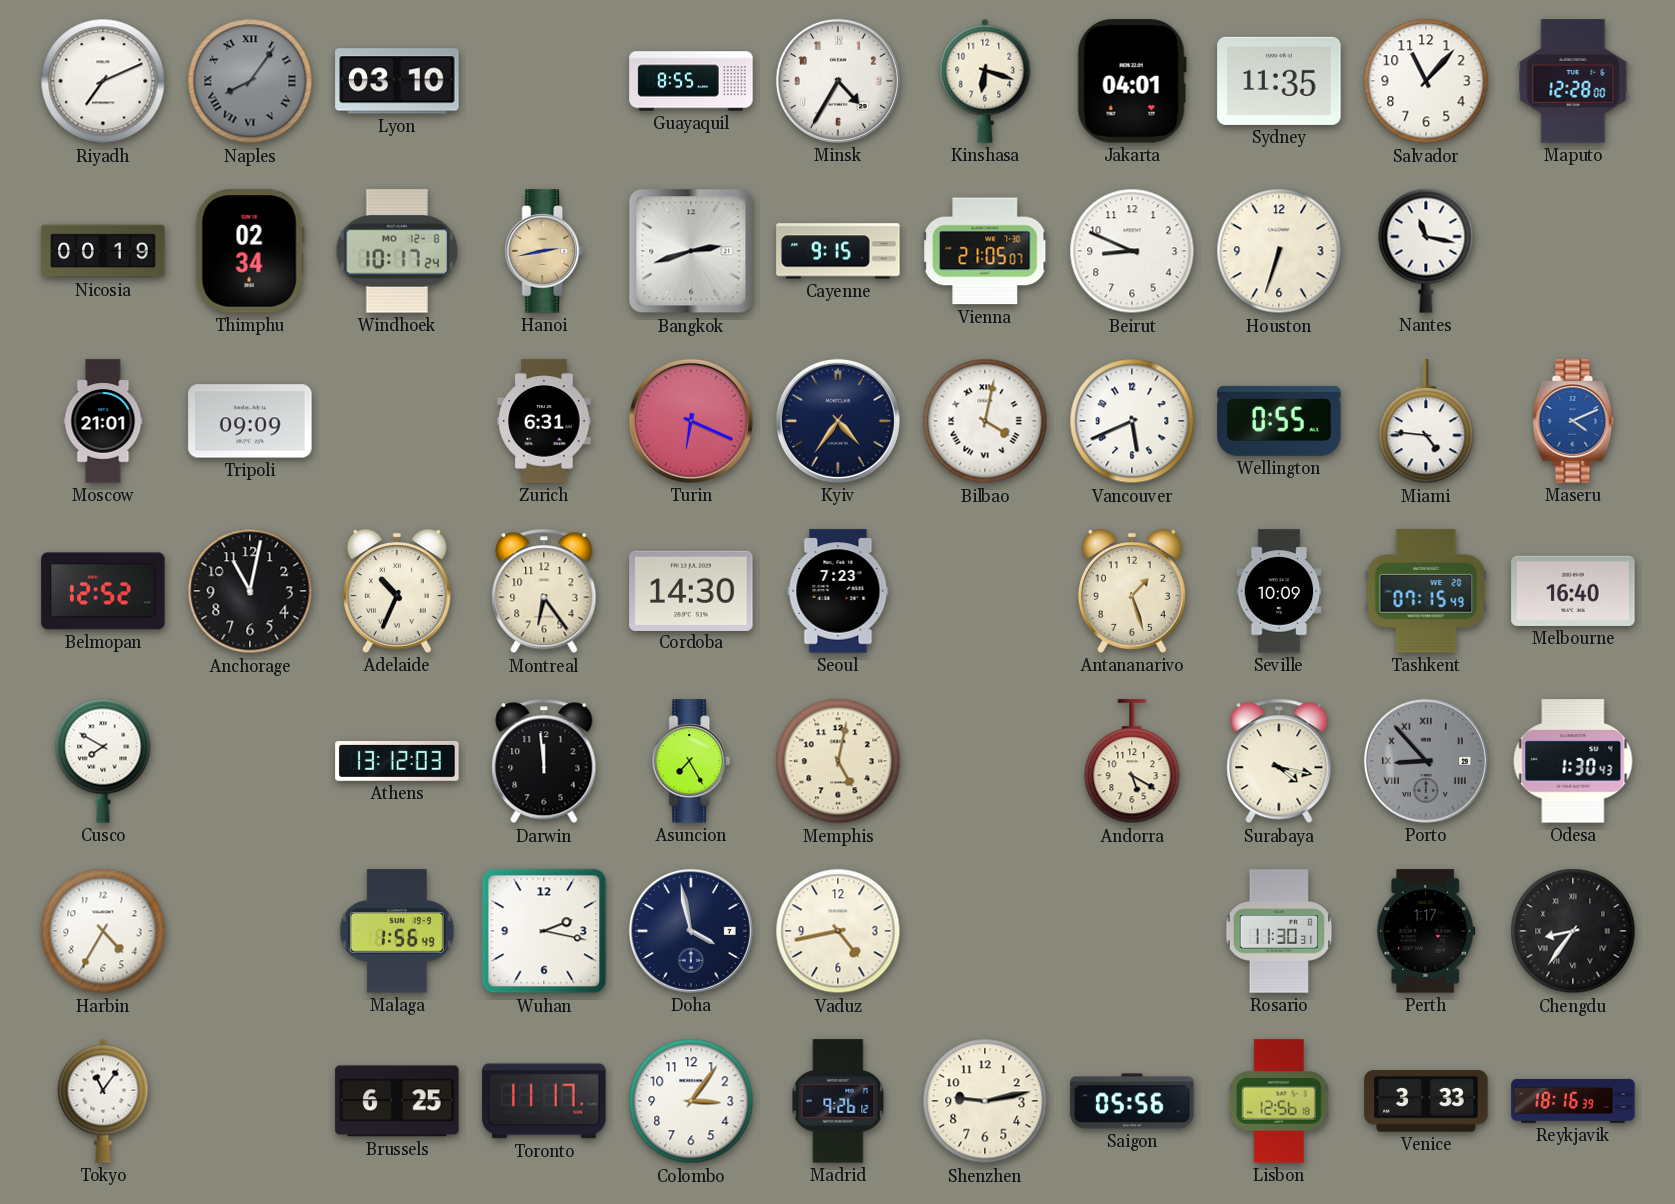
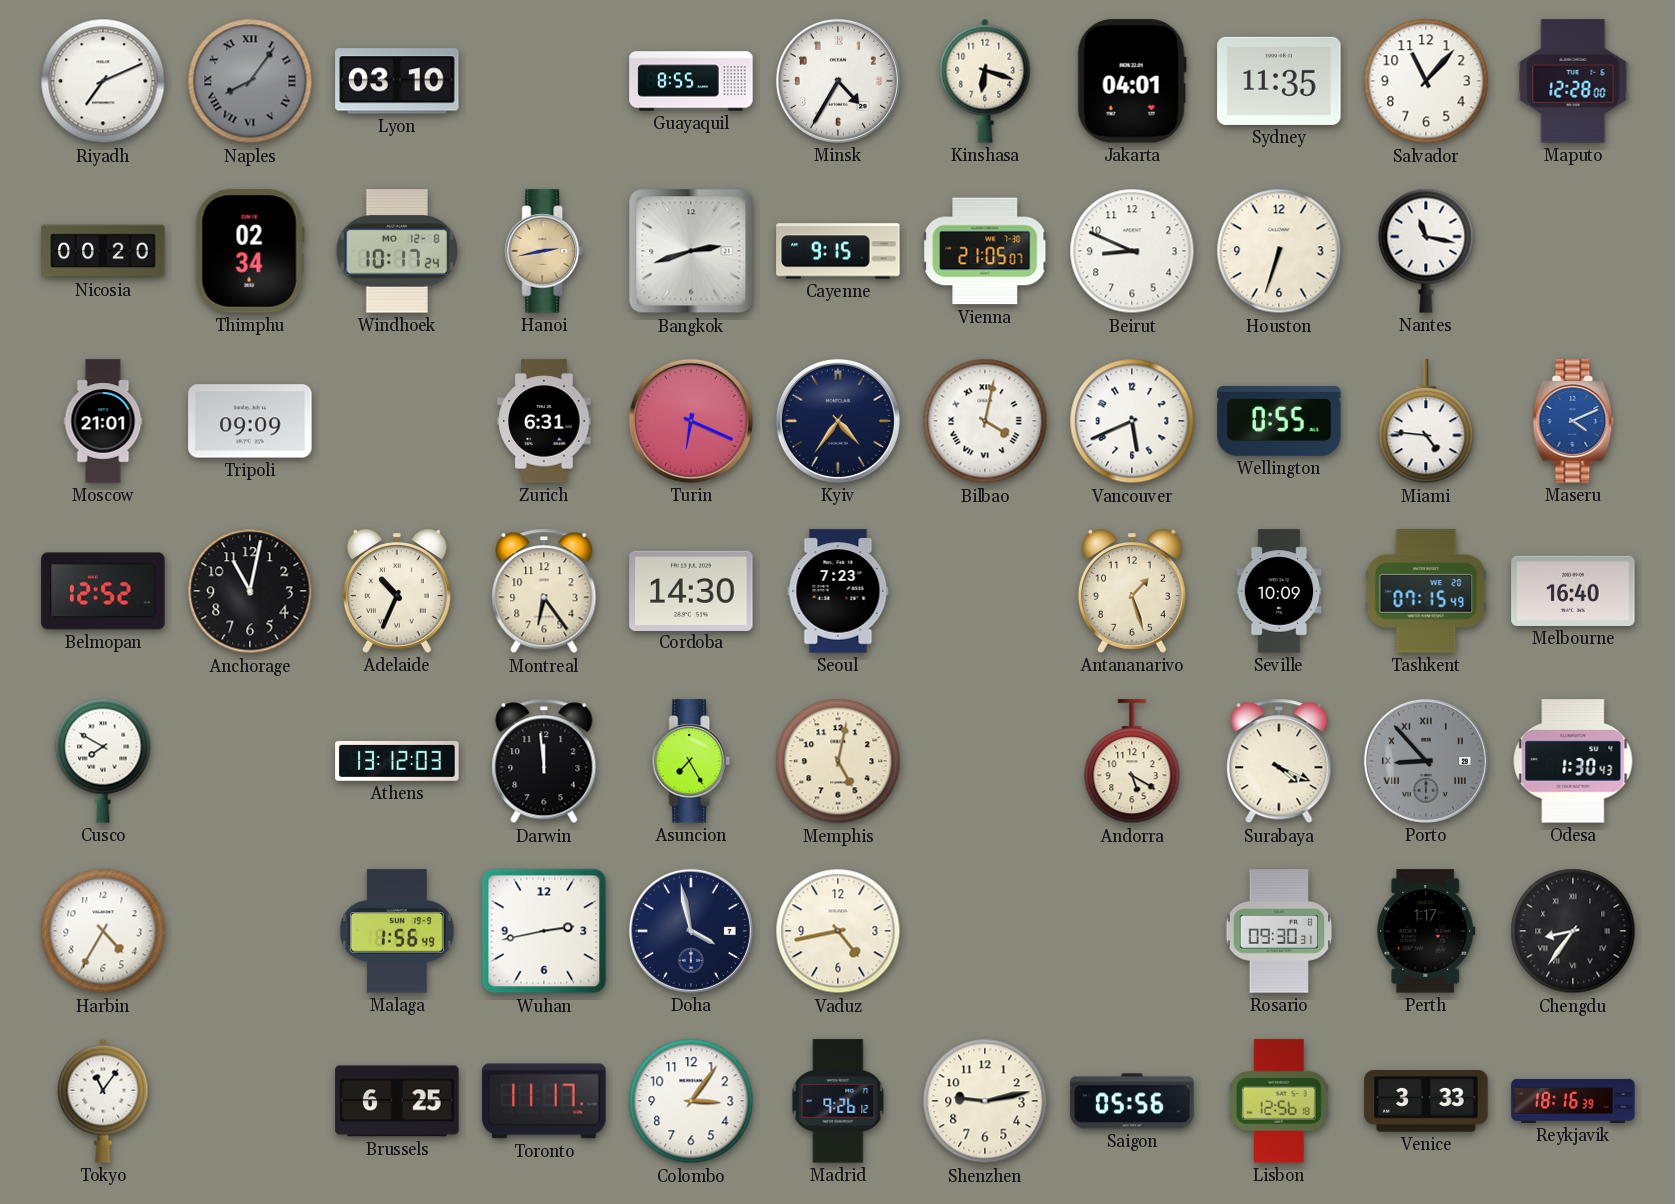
Nicosia: 00:19 -> 00:20 (103, 251)
Surabaya: 4:17 -> 4:19 (1279, 761)
Wuhan: 2:17 -> 2:43 (544, 931)
Rosario: 11:30 -> 09:30 (1279, 931)
